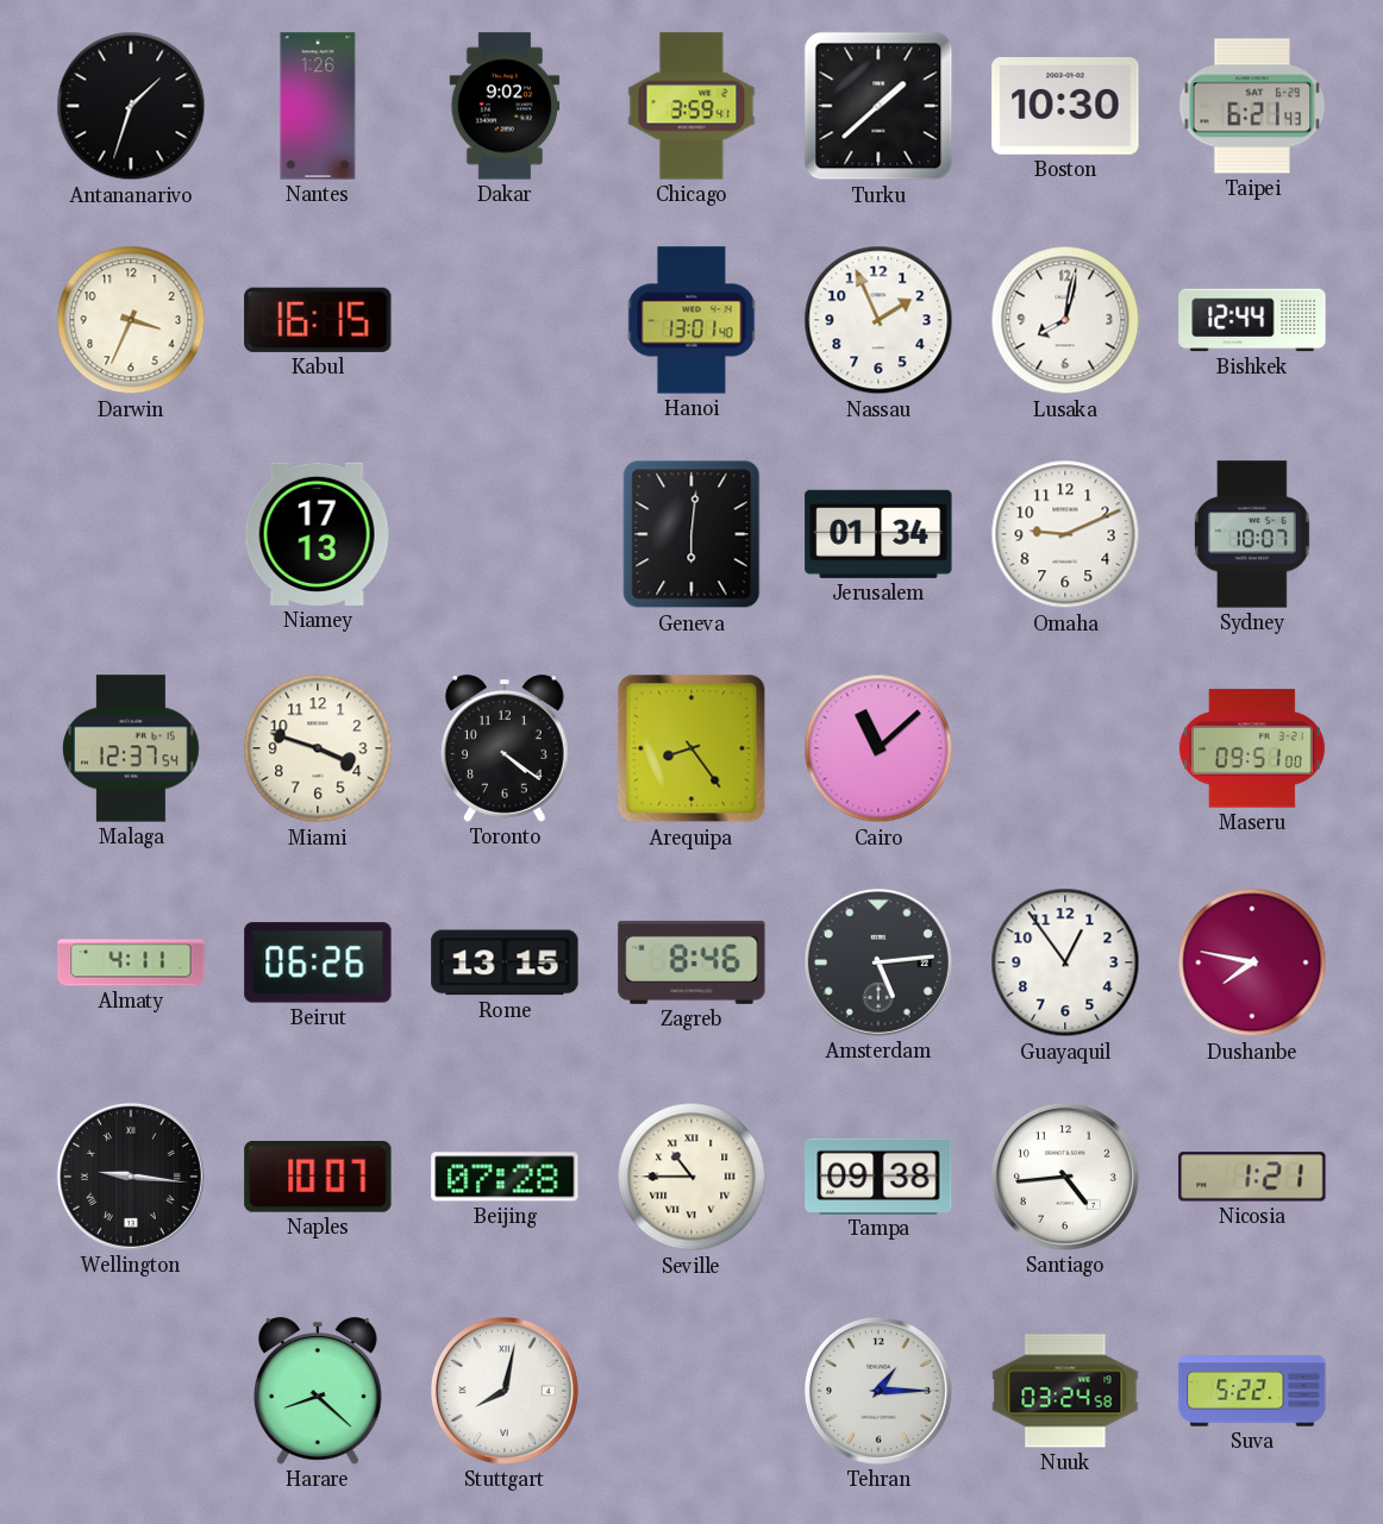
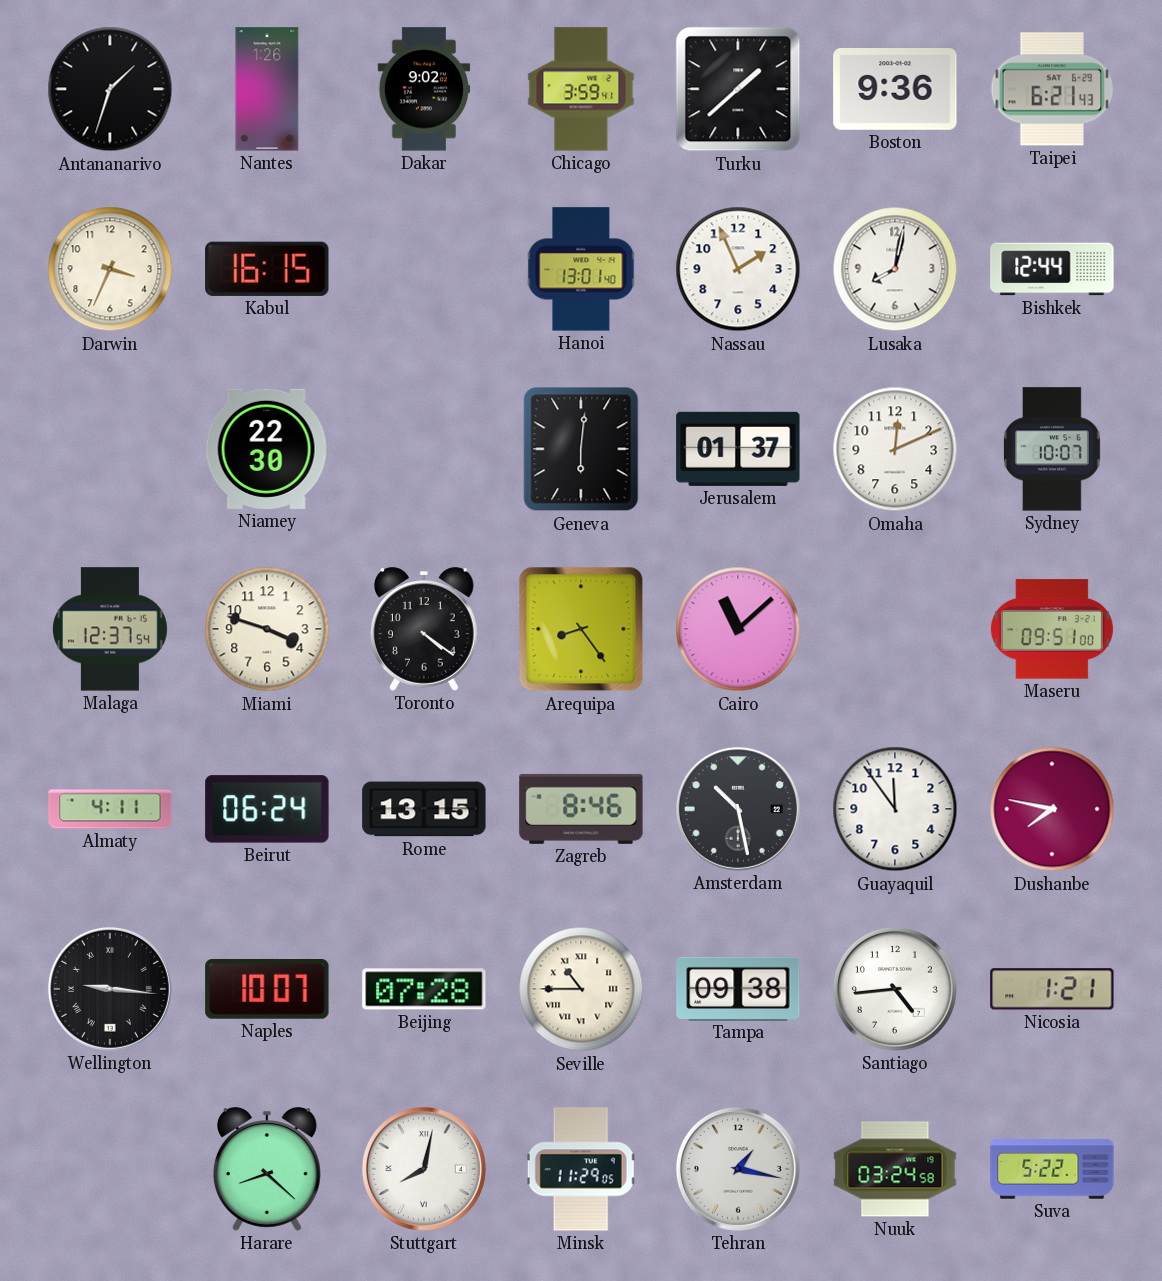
Boston: 10:30 -> 9:36 (895, 90)
Niamey: 17:13 -> 22:30 (267, 449)
Jerusalem: 01:34 -> 01:37 (738, 449)
Omaha: 9:11 -> 12:11 (895, 449)
Beirut: 06:26 -> 06:24 (267, 809)
Amsterdam: 5:14 -> 10:28 (738, 809)
Guayaquil: 12:54 -> 11:54 (895, 809)
Minsk: none -> 11:29 (581, 1169)
Tehran: 1:15 -> 1:17 (738, 1169)
